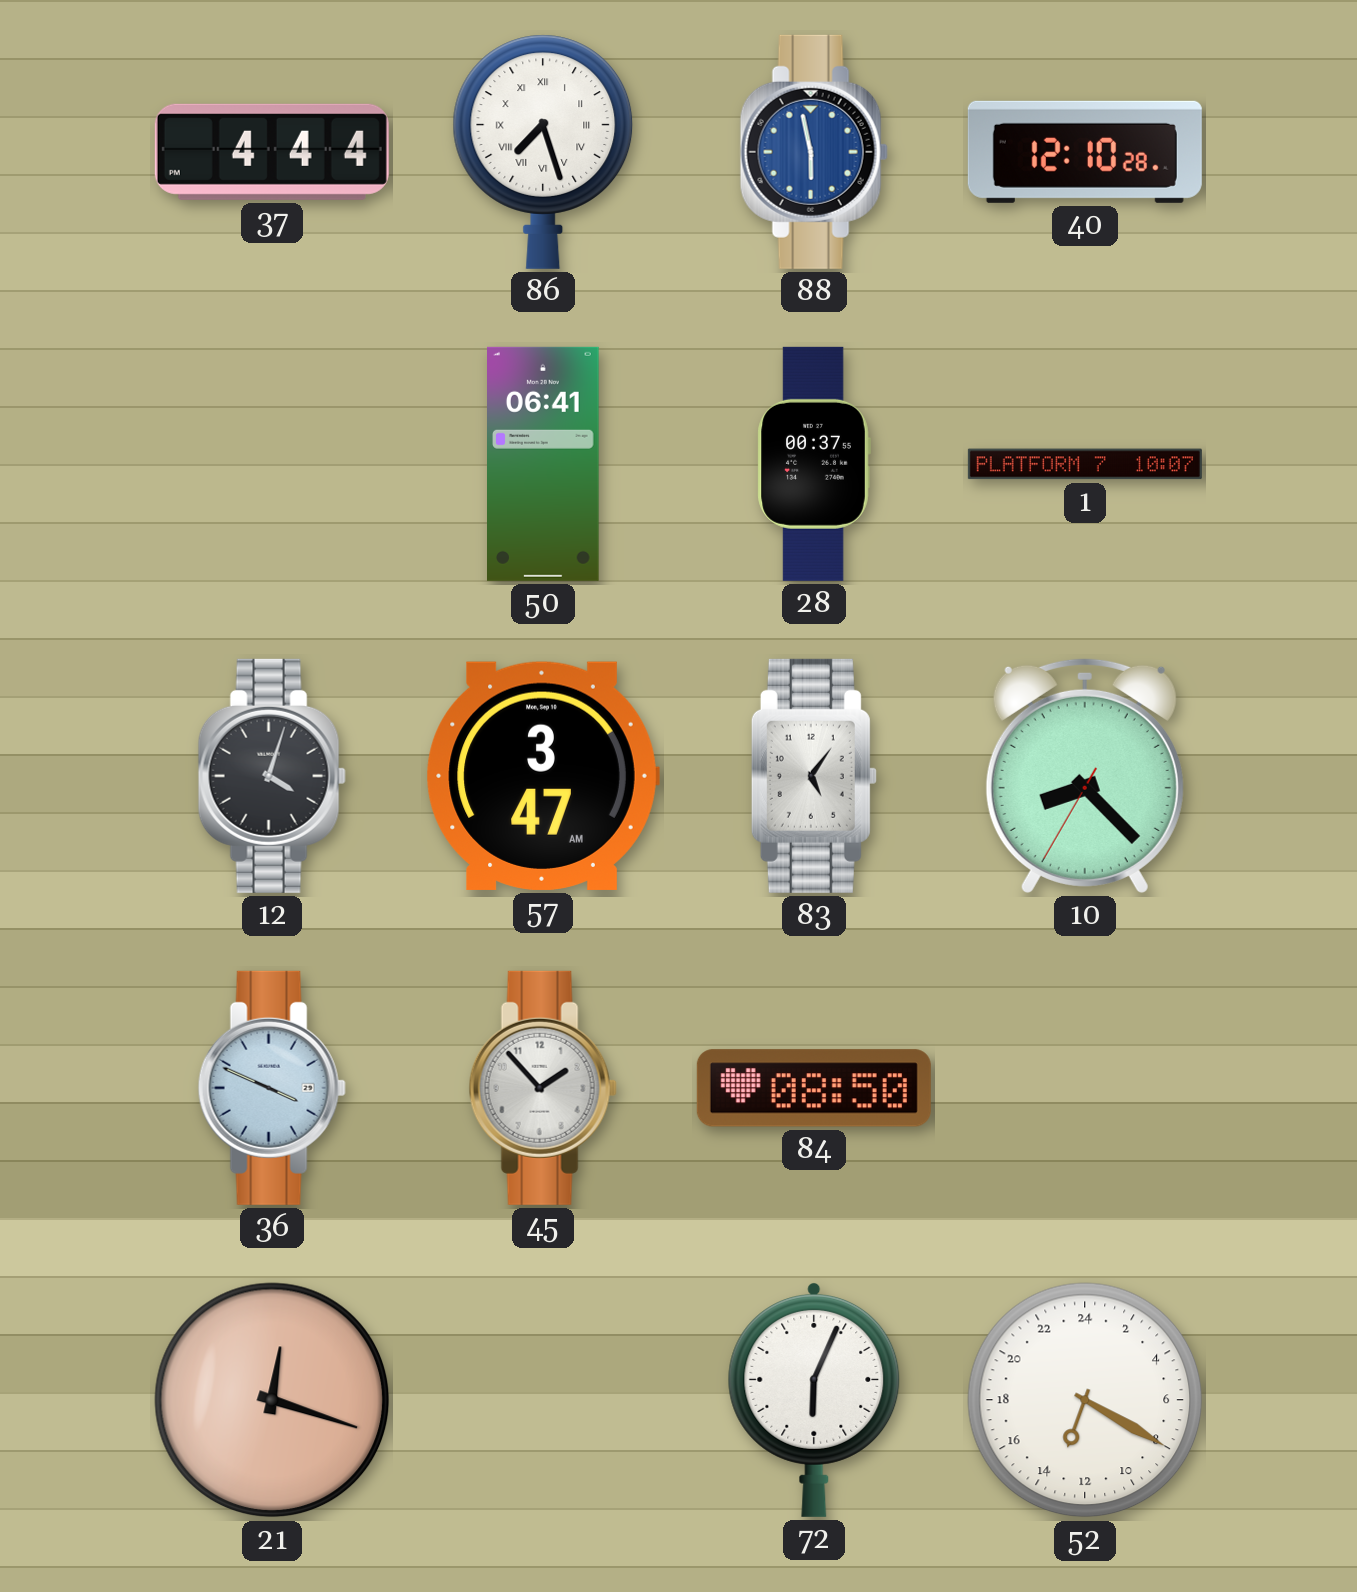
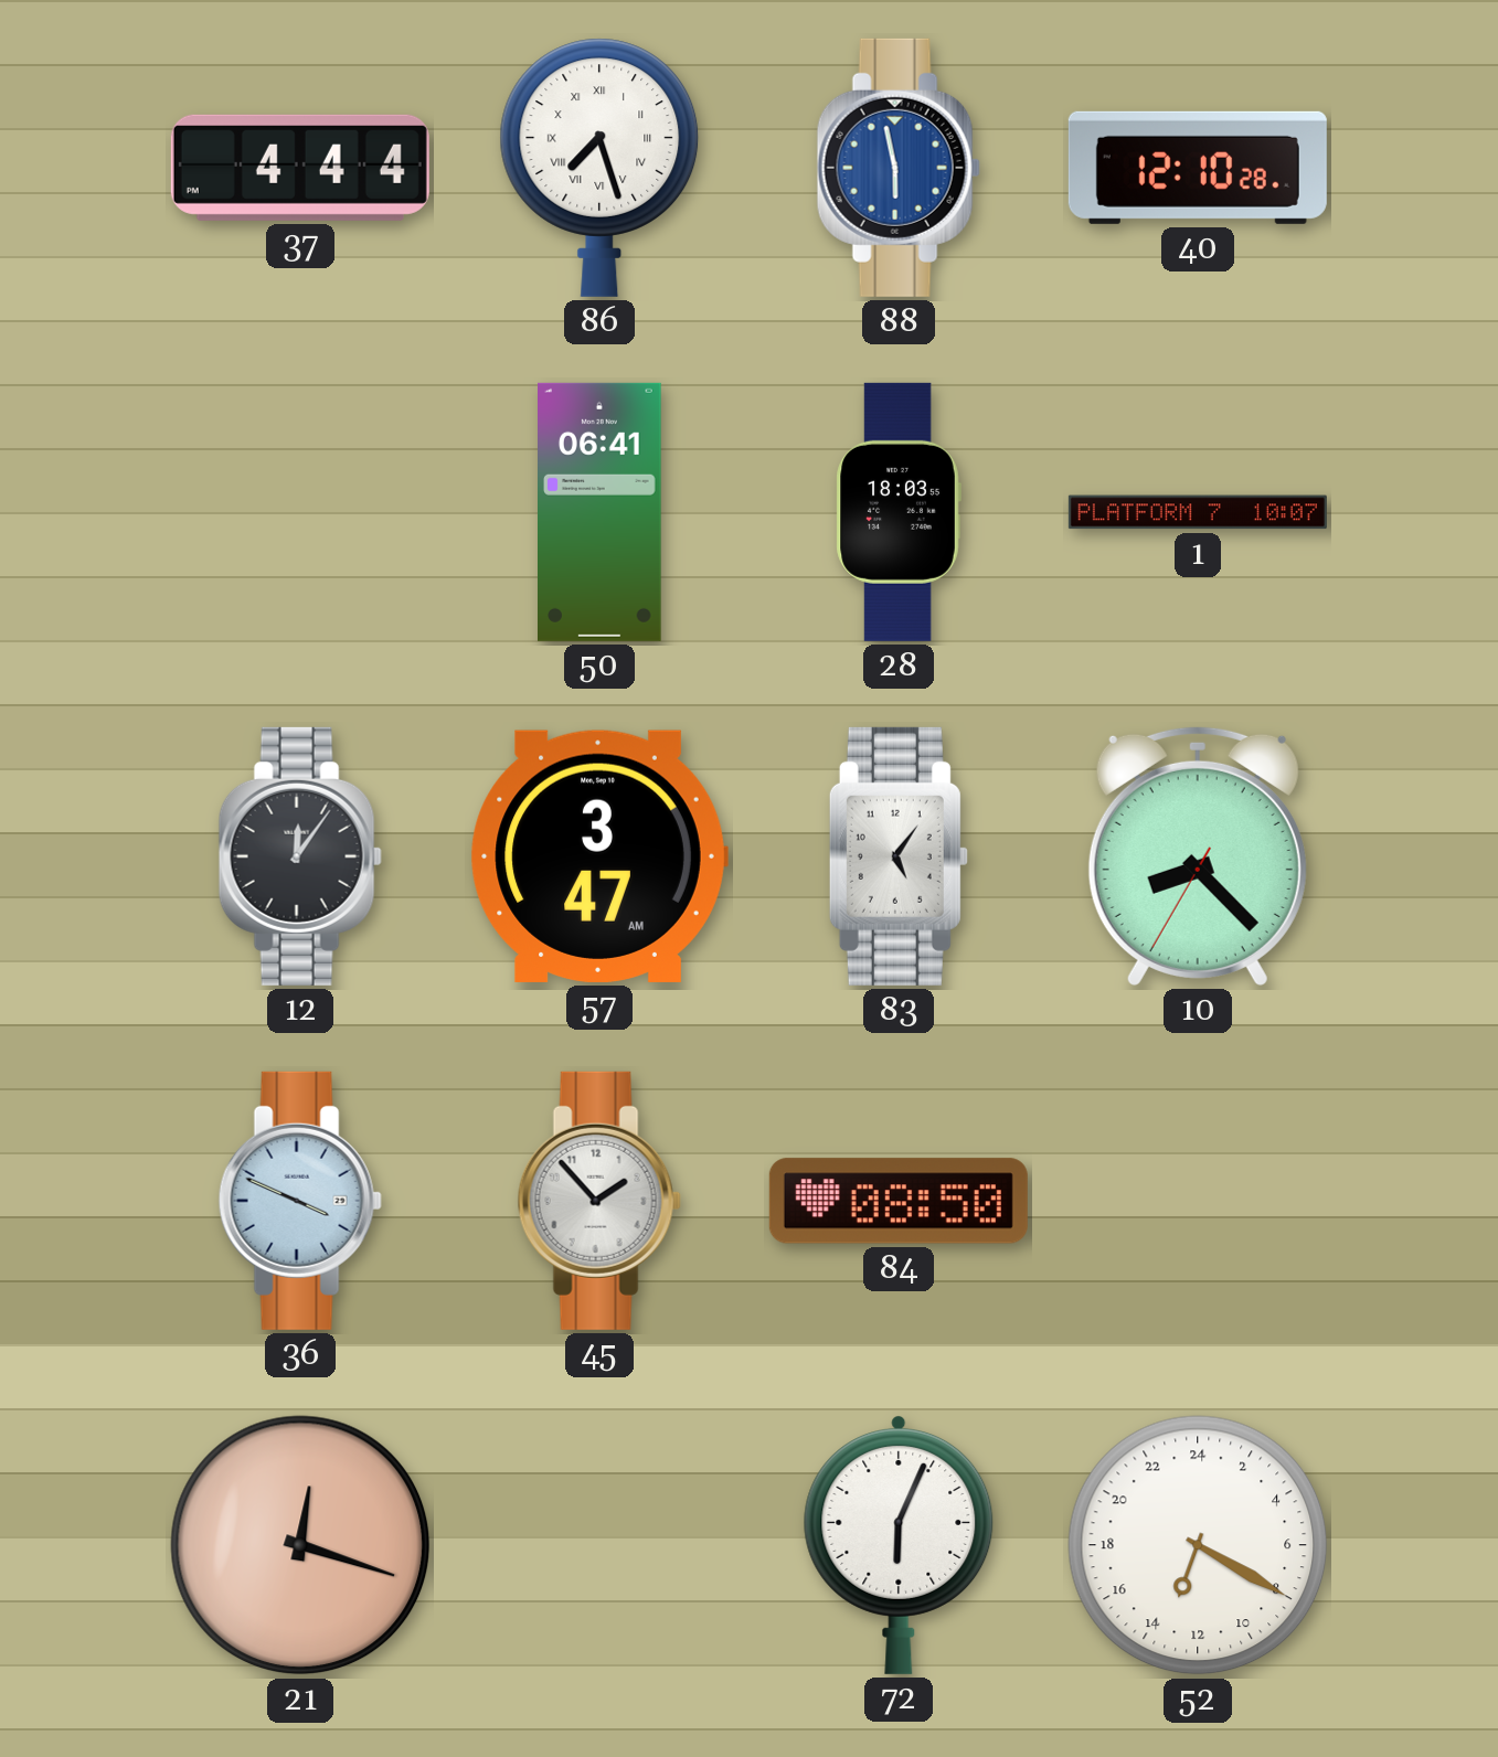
28: 00:37 -> 18:03 (899, 512)
12: 4:03 -> 12:06 (300, 856)
